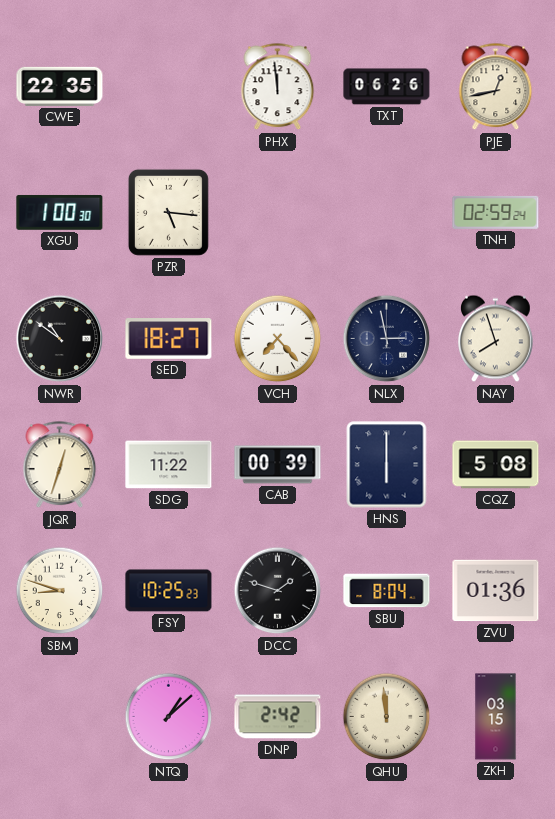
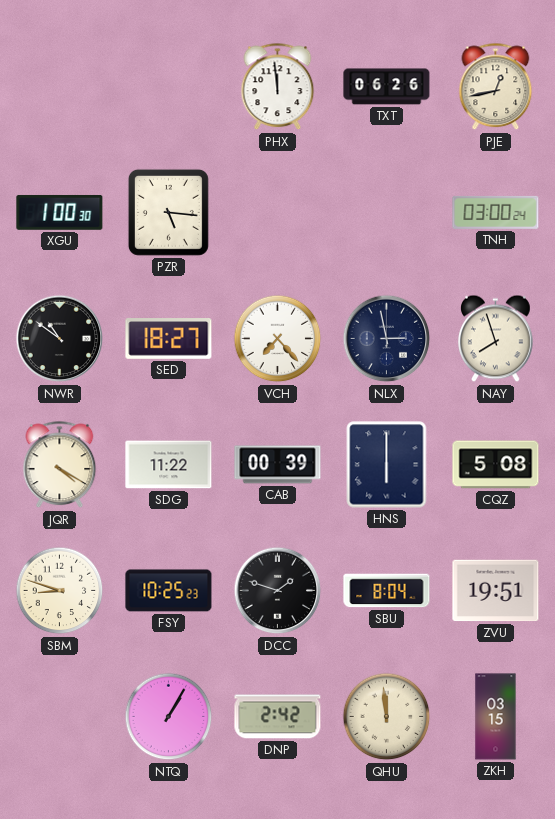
CWE: 22:35 -> none (60, 86)
TNH: 02:59 -> 03:00 (496, 212)
JQR: 12:33 -> 4:20 (60, 465)
ZVU: 01:36 -> 19:51 (496, 591)
NTQ: 1:08 -> 1:05 (169, 717)
